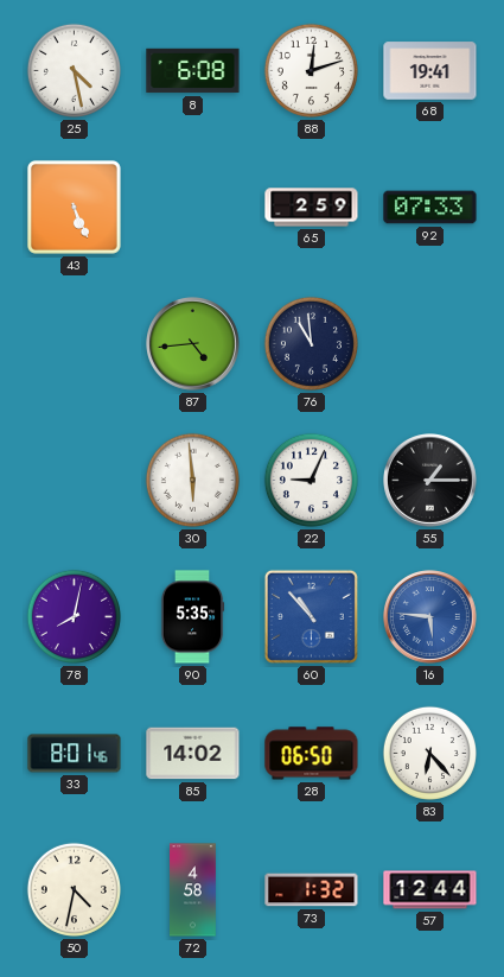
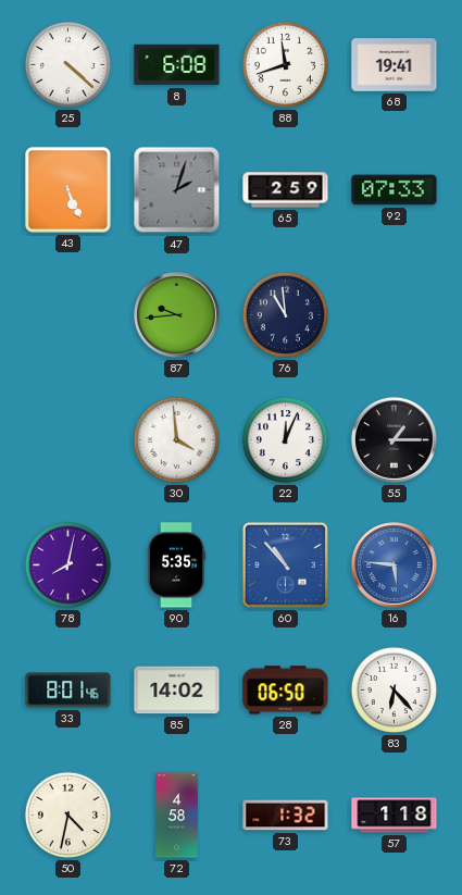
25: 4:28 -> 4:22 (67, 64)
88: 12:12 -> 11:42 (285, 64)
47: none -> 2:03 (177, 190)
87: 4:44 -> 9:44 (177, 315)
30: 5:59 -> 3:59 (176, 439)
22: 9:04 -> 12:04 (285, 439)
57: 12:44 -> 1:18 (395, 816)
